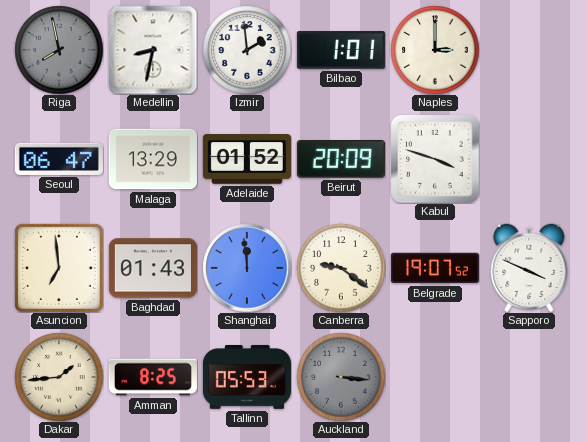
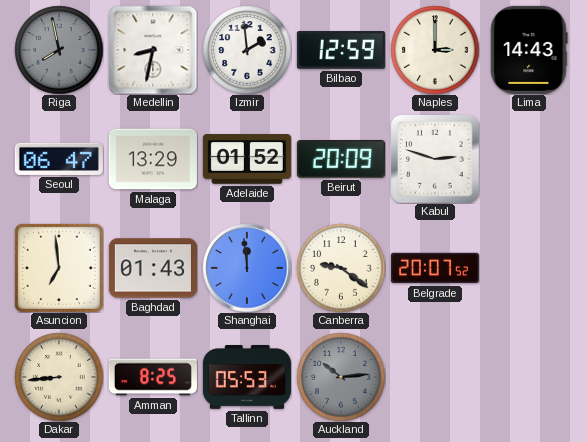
Bilbao: 1:01 -> 12:59 (341, 50)
Lima: none -> 14:43 (529, 50)
Kabul: 3:48 -> 2:48 (435, 159)
Belgrade: 19:07 -> 20:07 (435, 268)
Sapporo: 3:49 -> none (529, 268)
Dakar: 1:44 -> 8:44 (59, 377)
Auckland: 3:16 -> 10:14 (341, 377)
